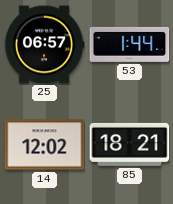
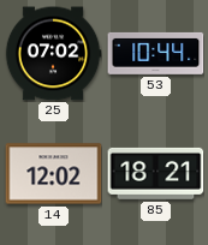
25: 06:57 -> 07:02 (53, 54)
53: 1:44 -> 10:44 (155, 53)
